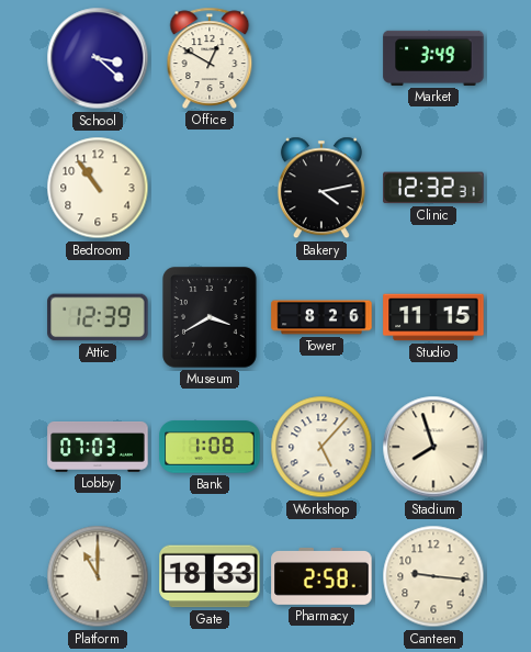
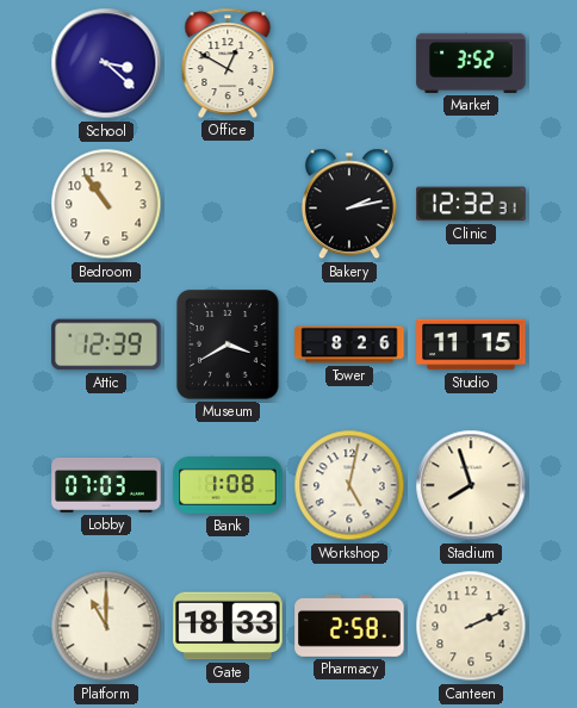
Market: 3:49 -> 3:52 (471, 63)
Bakery: 4:13 -> 2:13 (349, 204)
Workshop: 5:07 -> 5:02 (349, 485)
Canteen: 9:16 -> 2:11 (471, 626)
